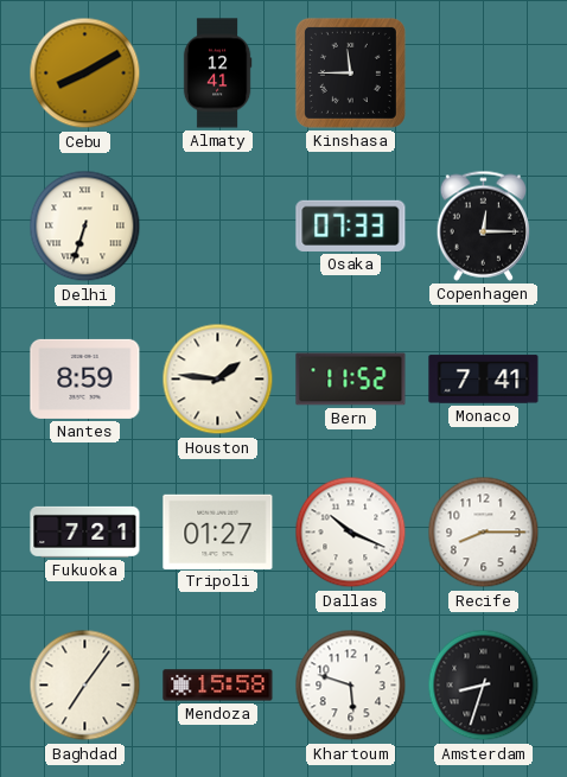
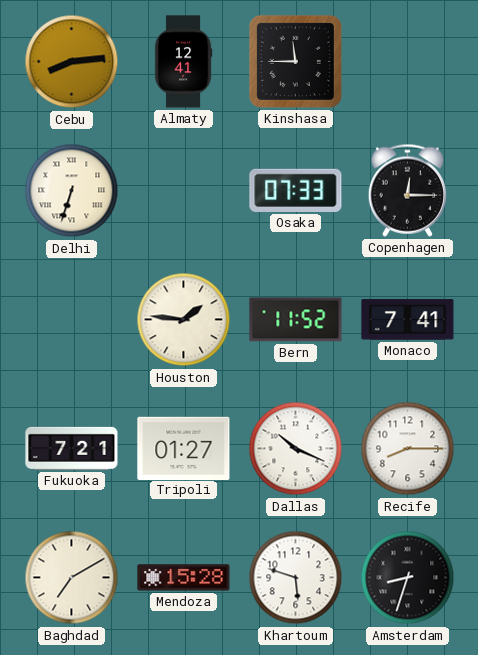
Cebu: 8:10 -> 8:14 (72, 62)
Nantes: 8:59 -> none (85, 378)
Baghdad: 7:06 -> 7:10 (72, 578)
Mendoza: 15:58 -> 15:28 (184, 578)
